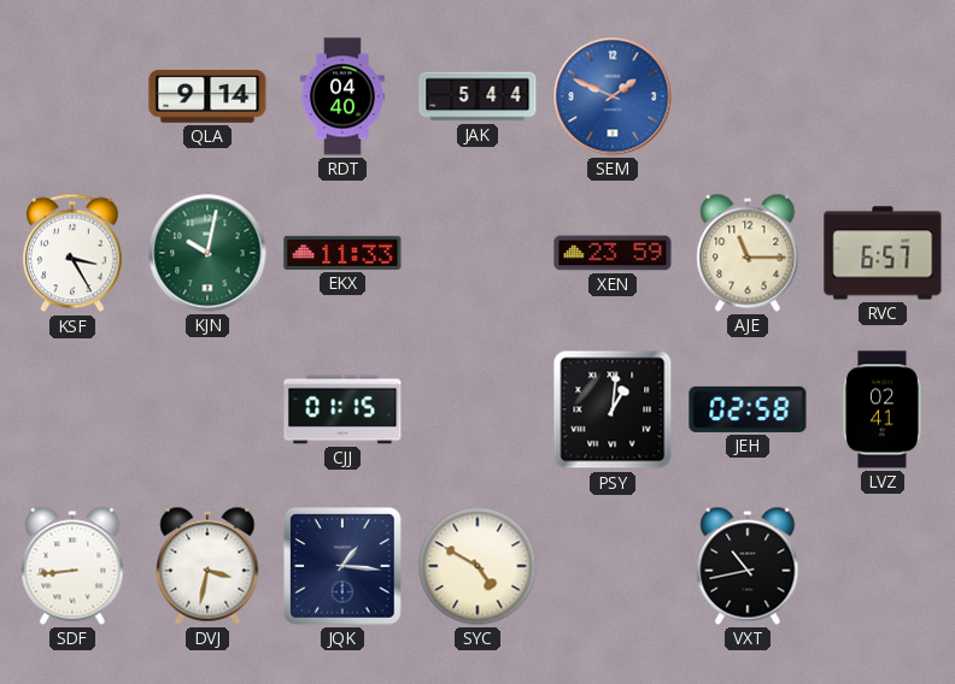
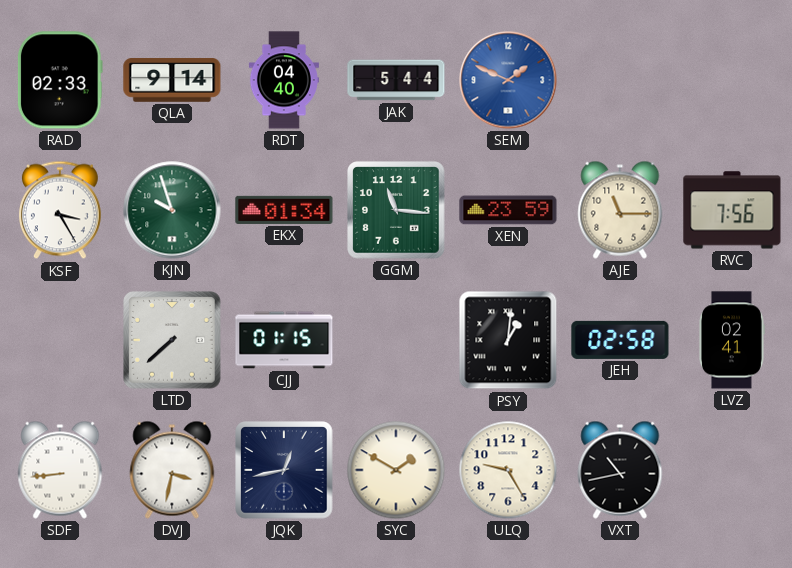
RAD: none -> 02:33 (60, 80)
KJN: 10:02 -> 9:57 (172, 210)
EKX: 11:33 -> 01:34 (284, 210)
GGM: none -> 11:16 (396, 210)
RVC: 6:57 -> 7:56 (732, 210)
LTD: none -> 7:38 (172, 340)
JQK: 1:16 -> 12:43 (284, 470)
SYC: 4:50 -> 1:50 (396, 470)
ULQ: none -> 9:25 (508, 470)
